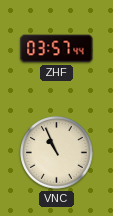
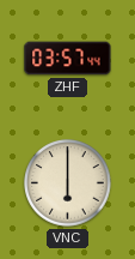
VNC: 10:56 -> 6:00 (68, 183)
